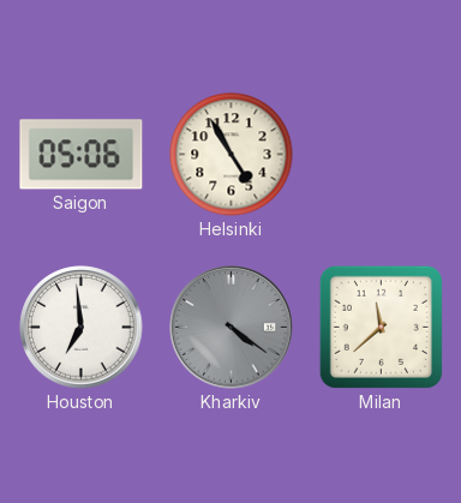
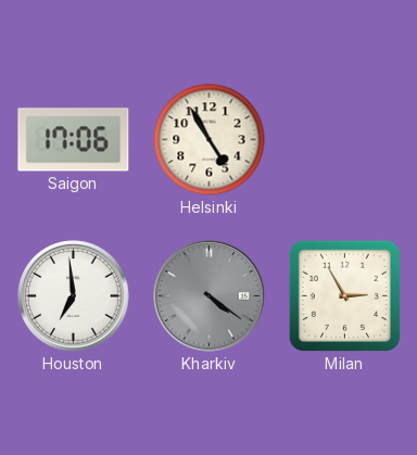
Saigon: 05:06 -> 17:06 (74, 140)
Milan: 11:38 -> 2:55 (344, 295)
